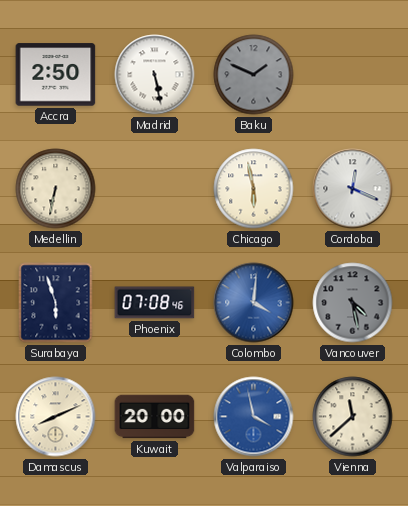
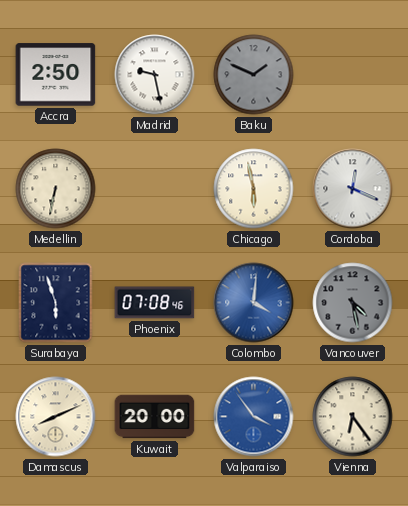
Madrid: 5:28 -> 9:28 (155, 75)
Valparaiso: 3:58 -> 3:54 (254, 417)
Vienna: 11:38 -> 6:24 (353, 417)
